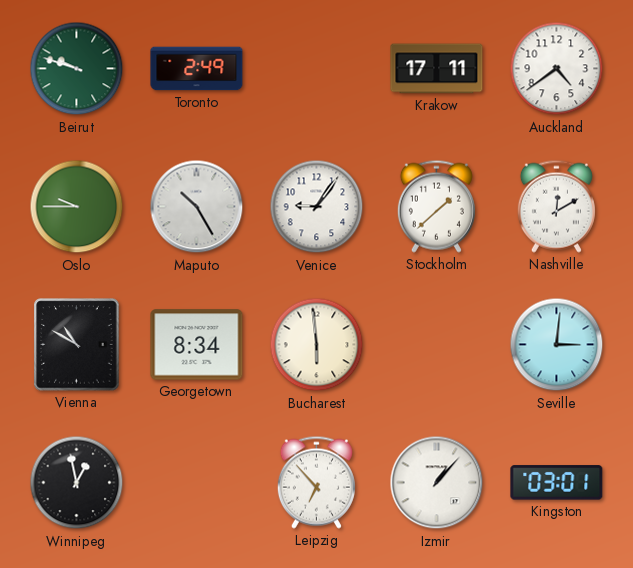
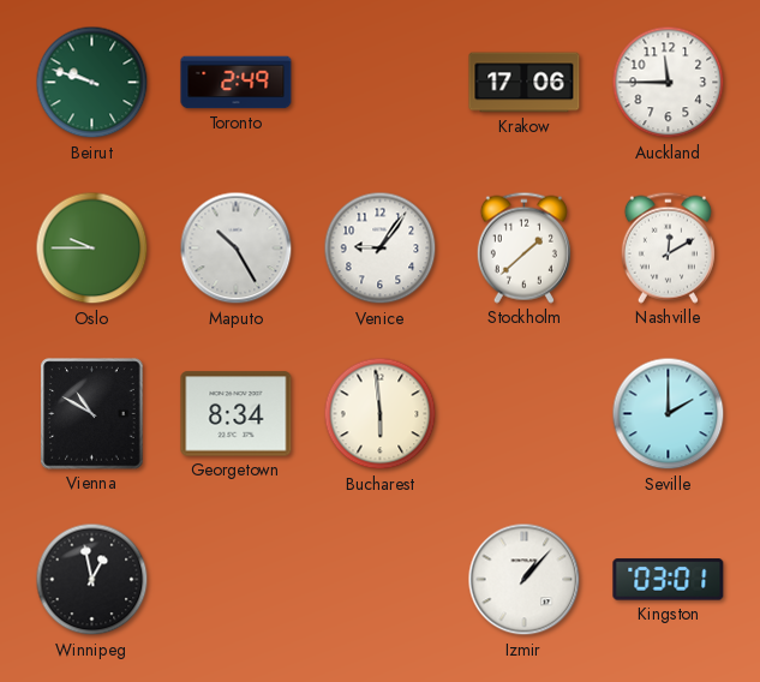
Krakow: 17:11 -> 17:06 (525, 83)
Auckland: 4:39 -> 11:45 (669, 83)
Seville: 3:01 -> 2:00 (669, 414)
Leipzig: 6:53 -> none (316, 482)
